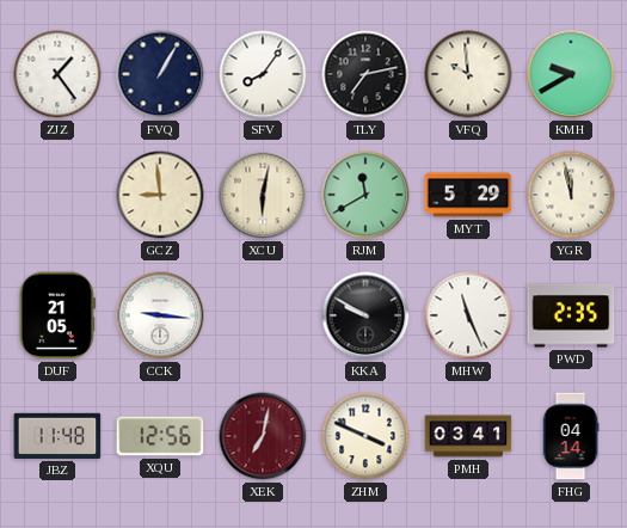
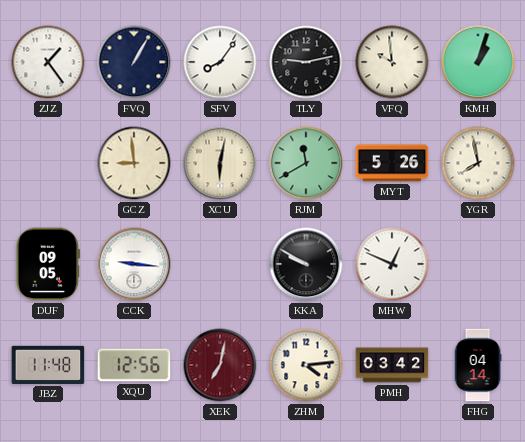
TLY: 7:13 -> 9:13 (306, 62)
KMH: 9:40 -> 1:03 (478, 62)
MYT: 5:29 -> 5:26 (392, 163)
YGR: 11:58 -> 7:58 (478, 163)
DUF: 21:05 -> 09:05 (48, 264)
MHW: 11:26 -> 12:49 (392, 264)
PWD: 2:35 -> none (571, 315)
ZHM: 3:49 -> 4:14 (306, 365)
PMH: 03:41 -> 03:42 (392, 365)
